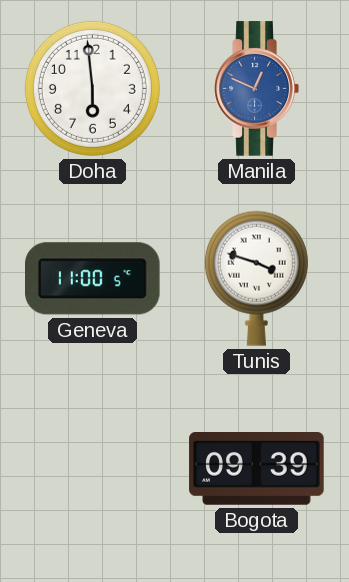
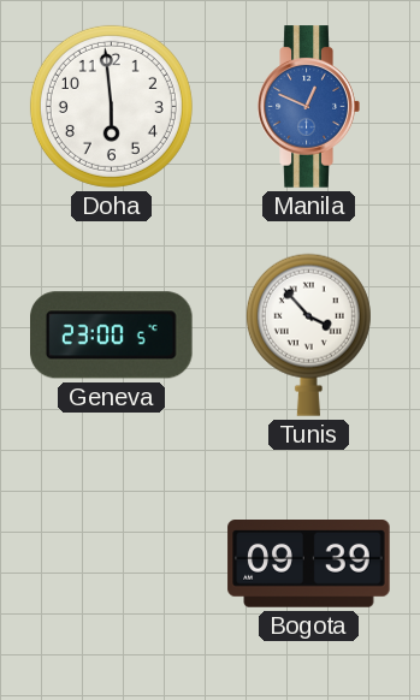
Geneva: 11:00 -> 23:00 (112, 336)
Tunis: 3:48 -> 3:53 (308, 334)
